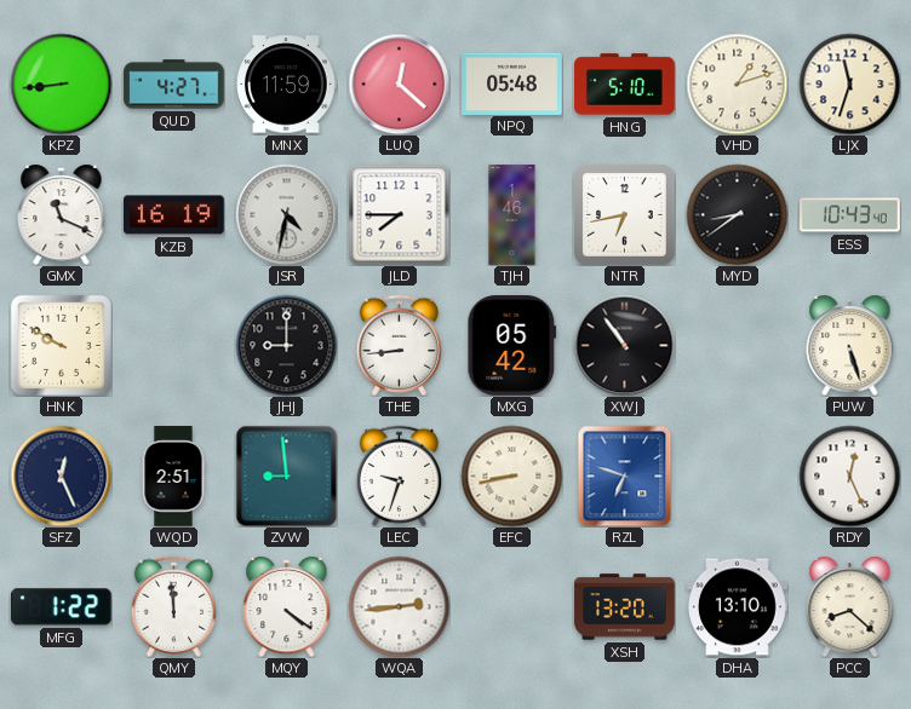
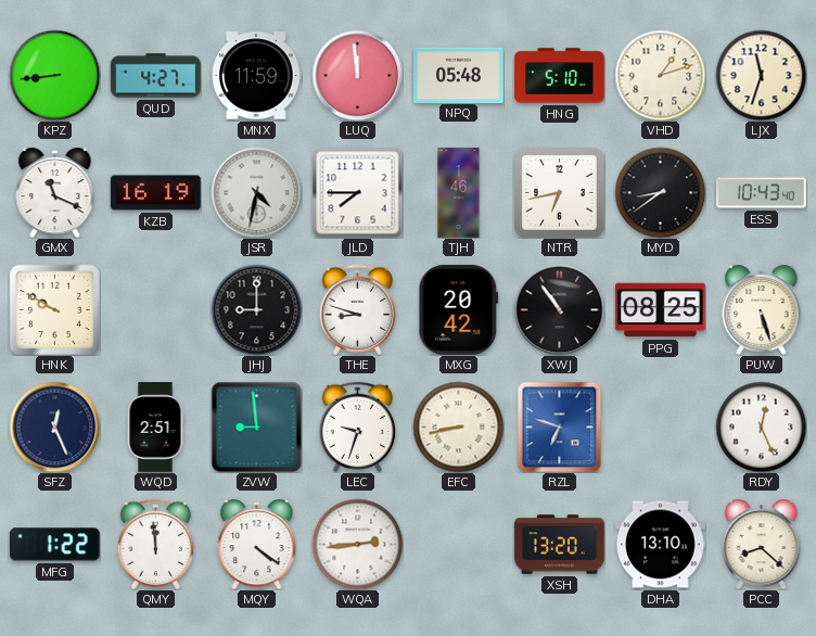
LUQ: 12:22 -> 11:59 (357, 75)
THE: 8:44 -> 8:48 (358, 309)
MXG: 05:42 -> 20:42 (459, 310)
PPG: none -> 08:25 (661, 310)
